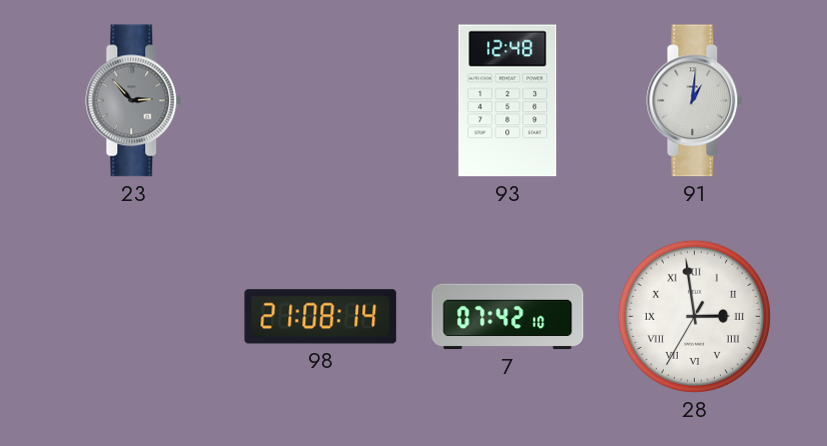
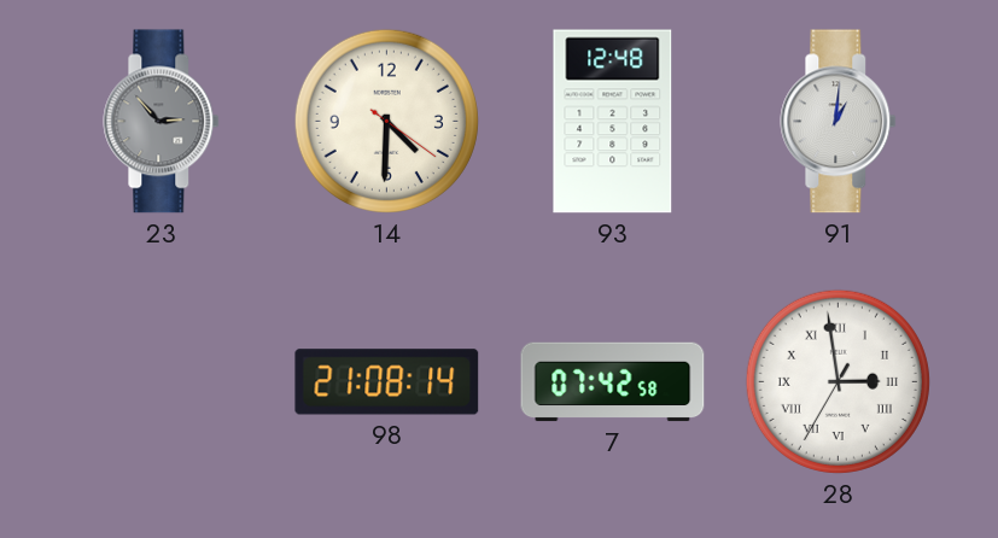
14: none -> 4:30 (386, 121)
7: 07:42:10 -> 07:42:58 (613, 382)
